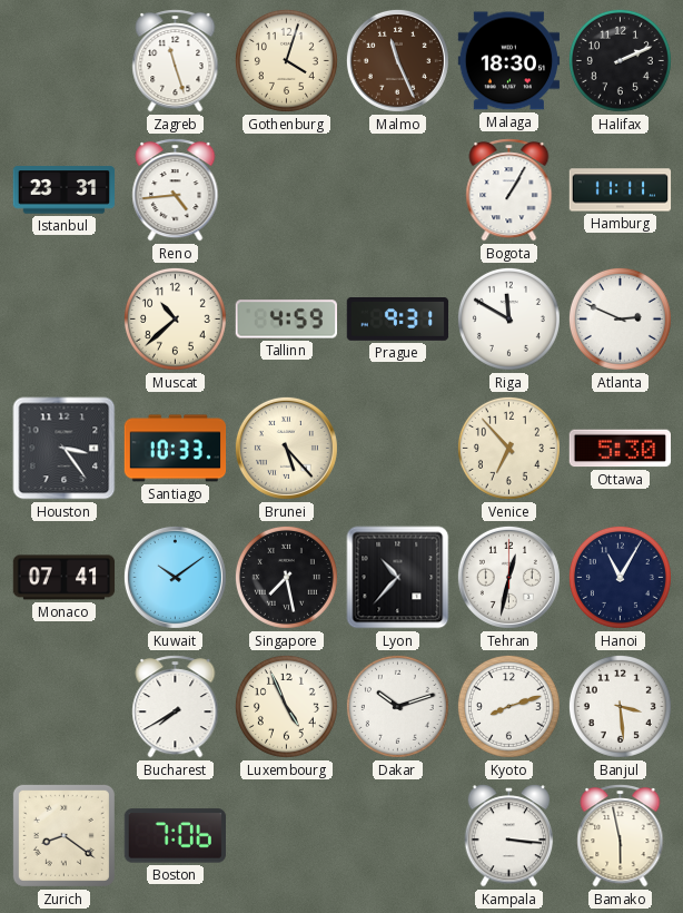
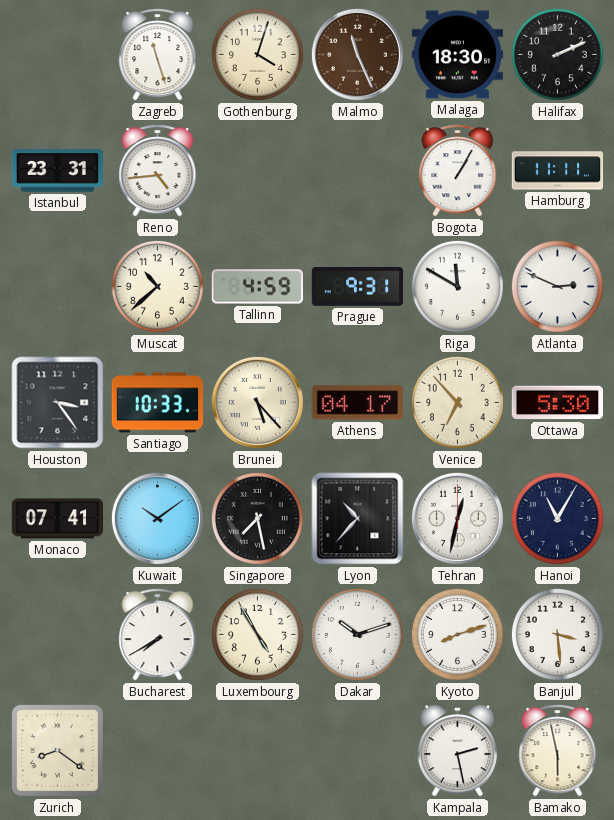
Athens: none -> 04:17 (357, 403)
Luxembourg: 4:56 -> 4:55 (257, 634)
Boston: 7:06 -> none (175, 836)
Kampala: 3:16 -> 2:28 (458, 751)
